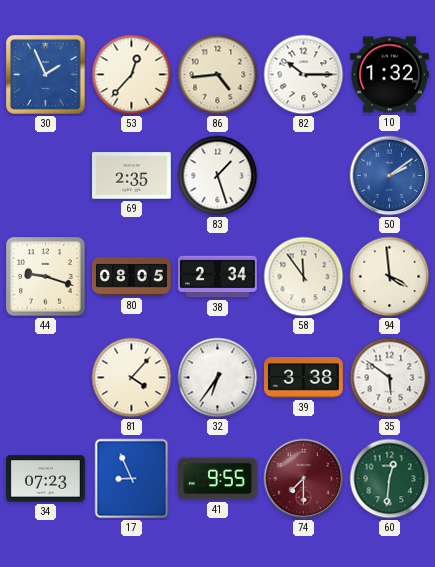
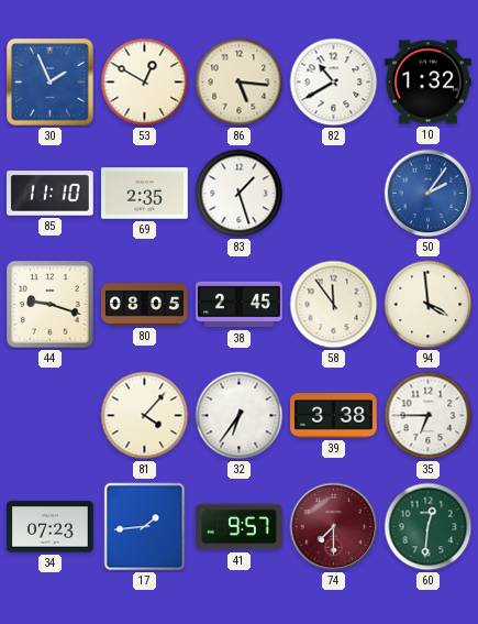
53: 12:37 -> 12:50 (145, 83)
86: 4:44 -> 5:16 (240, 83)
82: 10:15 -> 10:40 (334, 83)
85: none -> 11:10 (49, 194)
50: 2:09 -> 2:06 (429, 194)
38: 2:34 -> 2:45 (240, 305)
35: 5:51 -> 6:45 (429, 416)
17: 8:56 -> 1:44 (145, 527)
41: 9:55 -> 9:57 (240, 527)
